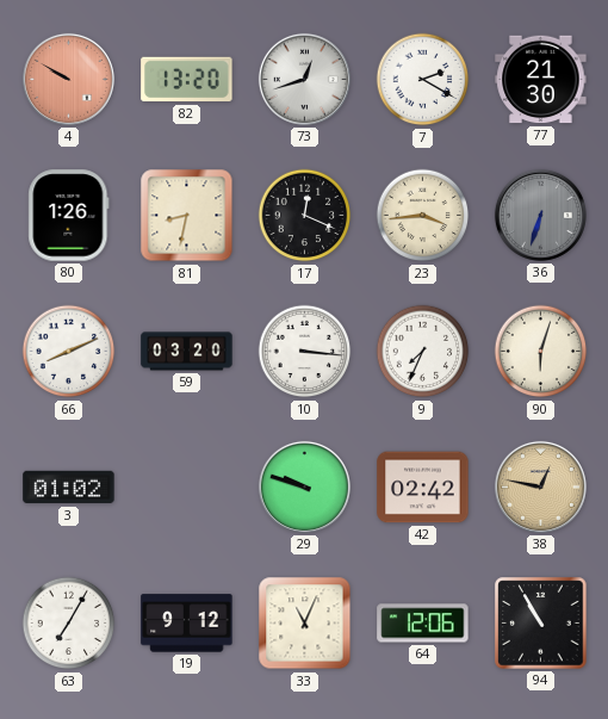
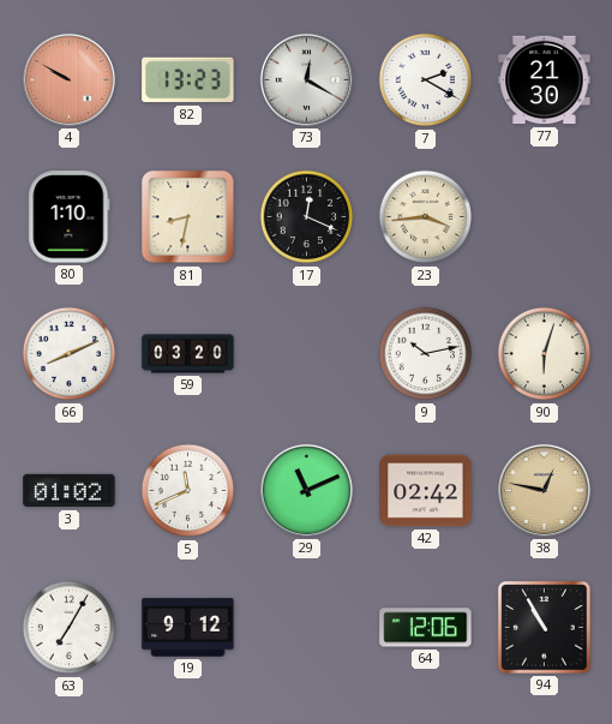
82: 13:20 -> 13:23 (188, 80)
73: 12:42 -> 12:20 (306, 79)
80: 1:26 -> 1:10 (70, 217)
36: 6:33 -> none (540, 215)
10: 3:16 -> none (305, 352)
9: 7:34 -> 10:13 (426, 354)
5: none -> 11:41 (188, 491)
29: 9:48 -> 11:11 (306, 490)
33: 11:04 -> none (305, 624)
